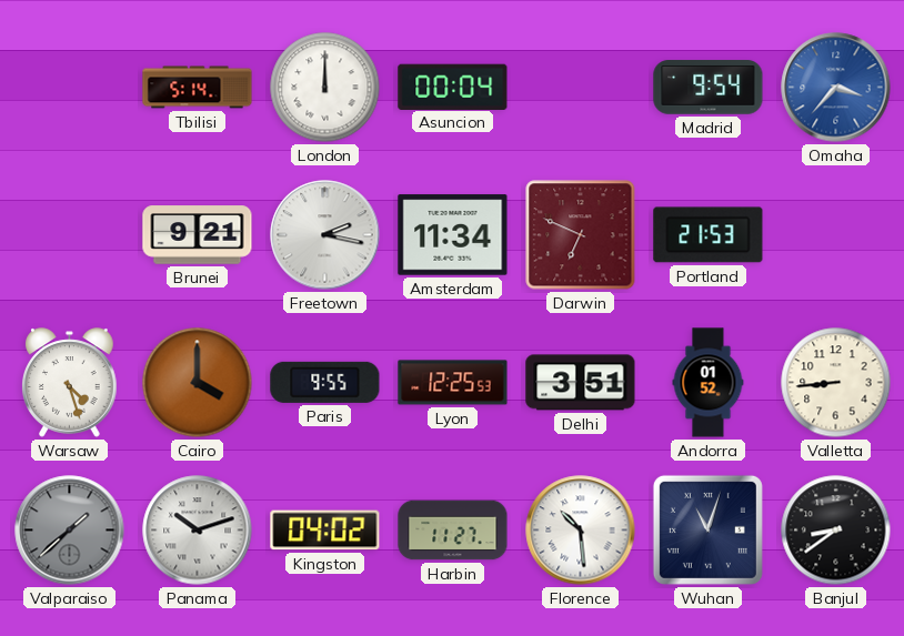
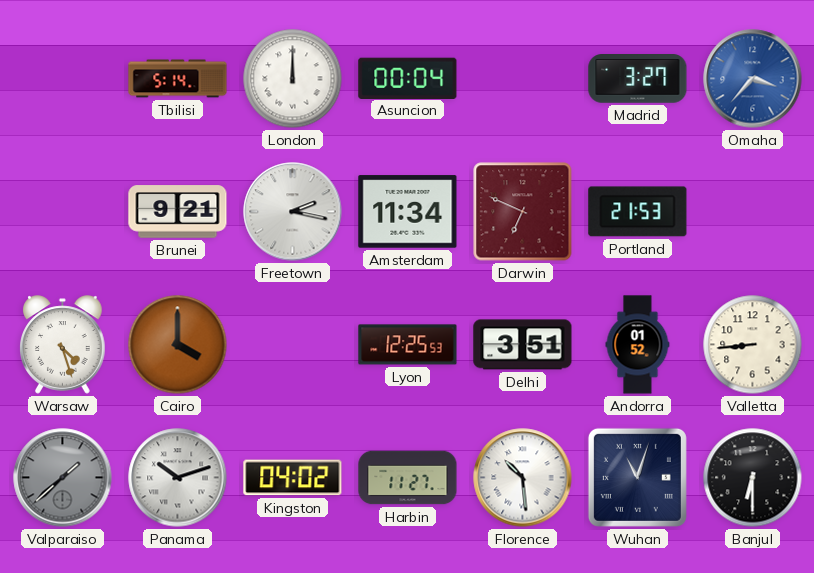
Madrid: 9:54 -> 3:27 (638, 79)
Paris: 9:55 -> none (325, 382)
Banjul: 8:39 -> 6:30 (753, 478)
